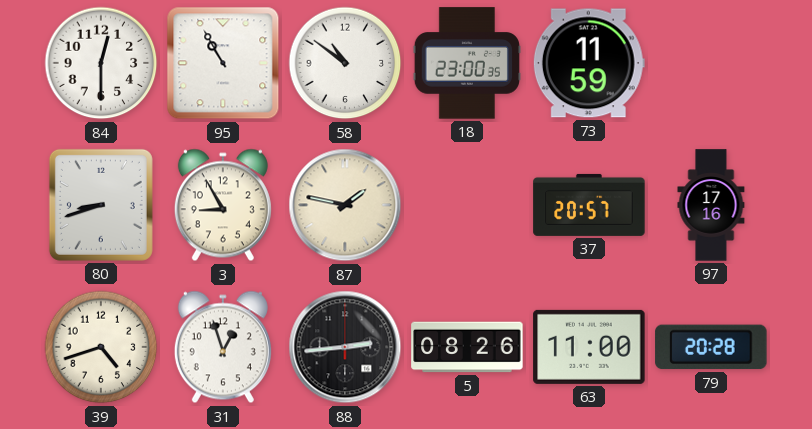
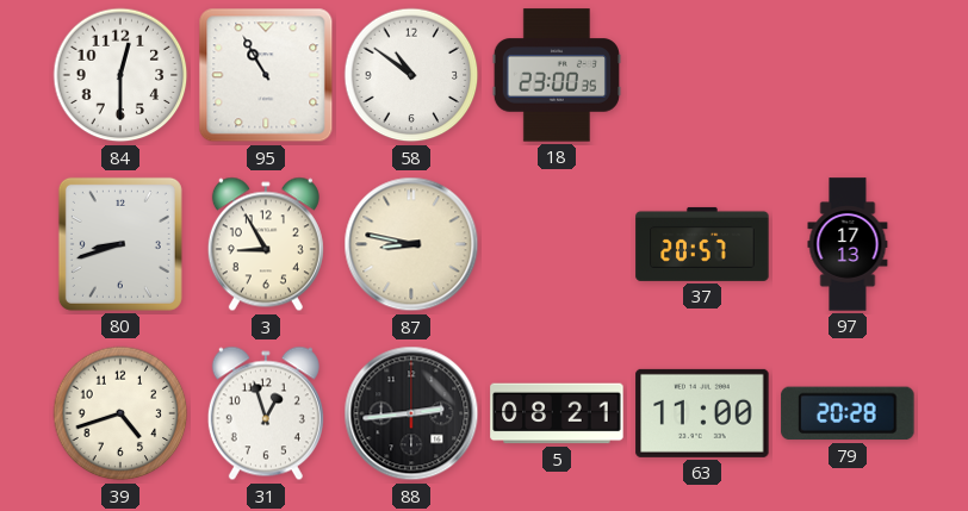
73: 11:59 -> none (589, 63)
87: 1:47 -> 8:47 (411, 244)
97: 17:16 -> 17:13 (848, 244)
5: 08:26 -> 08:21 (557, 413)
